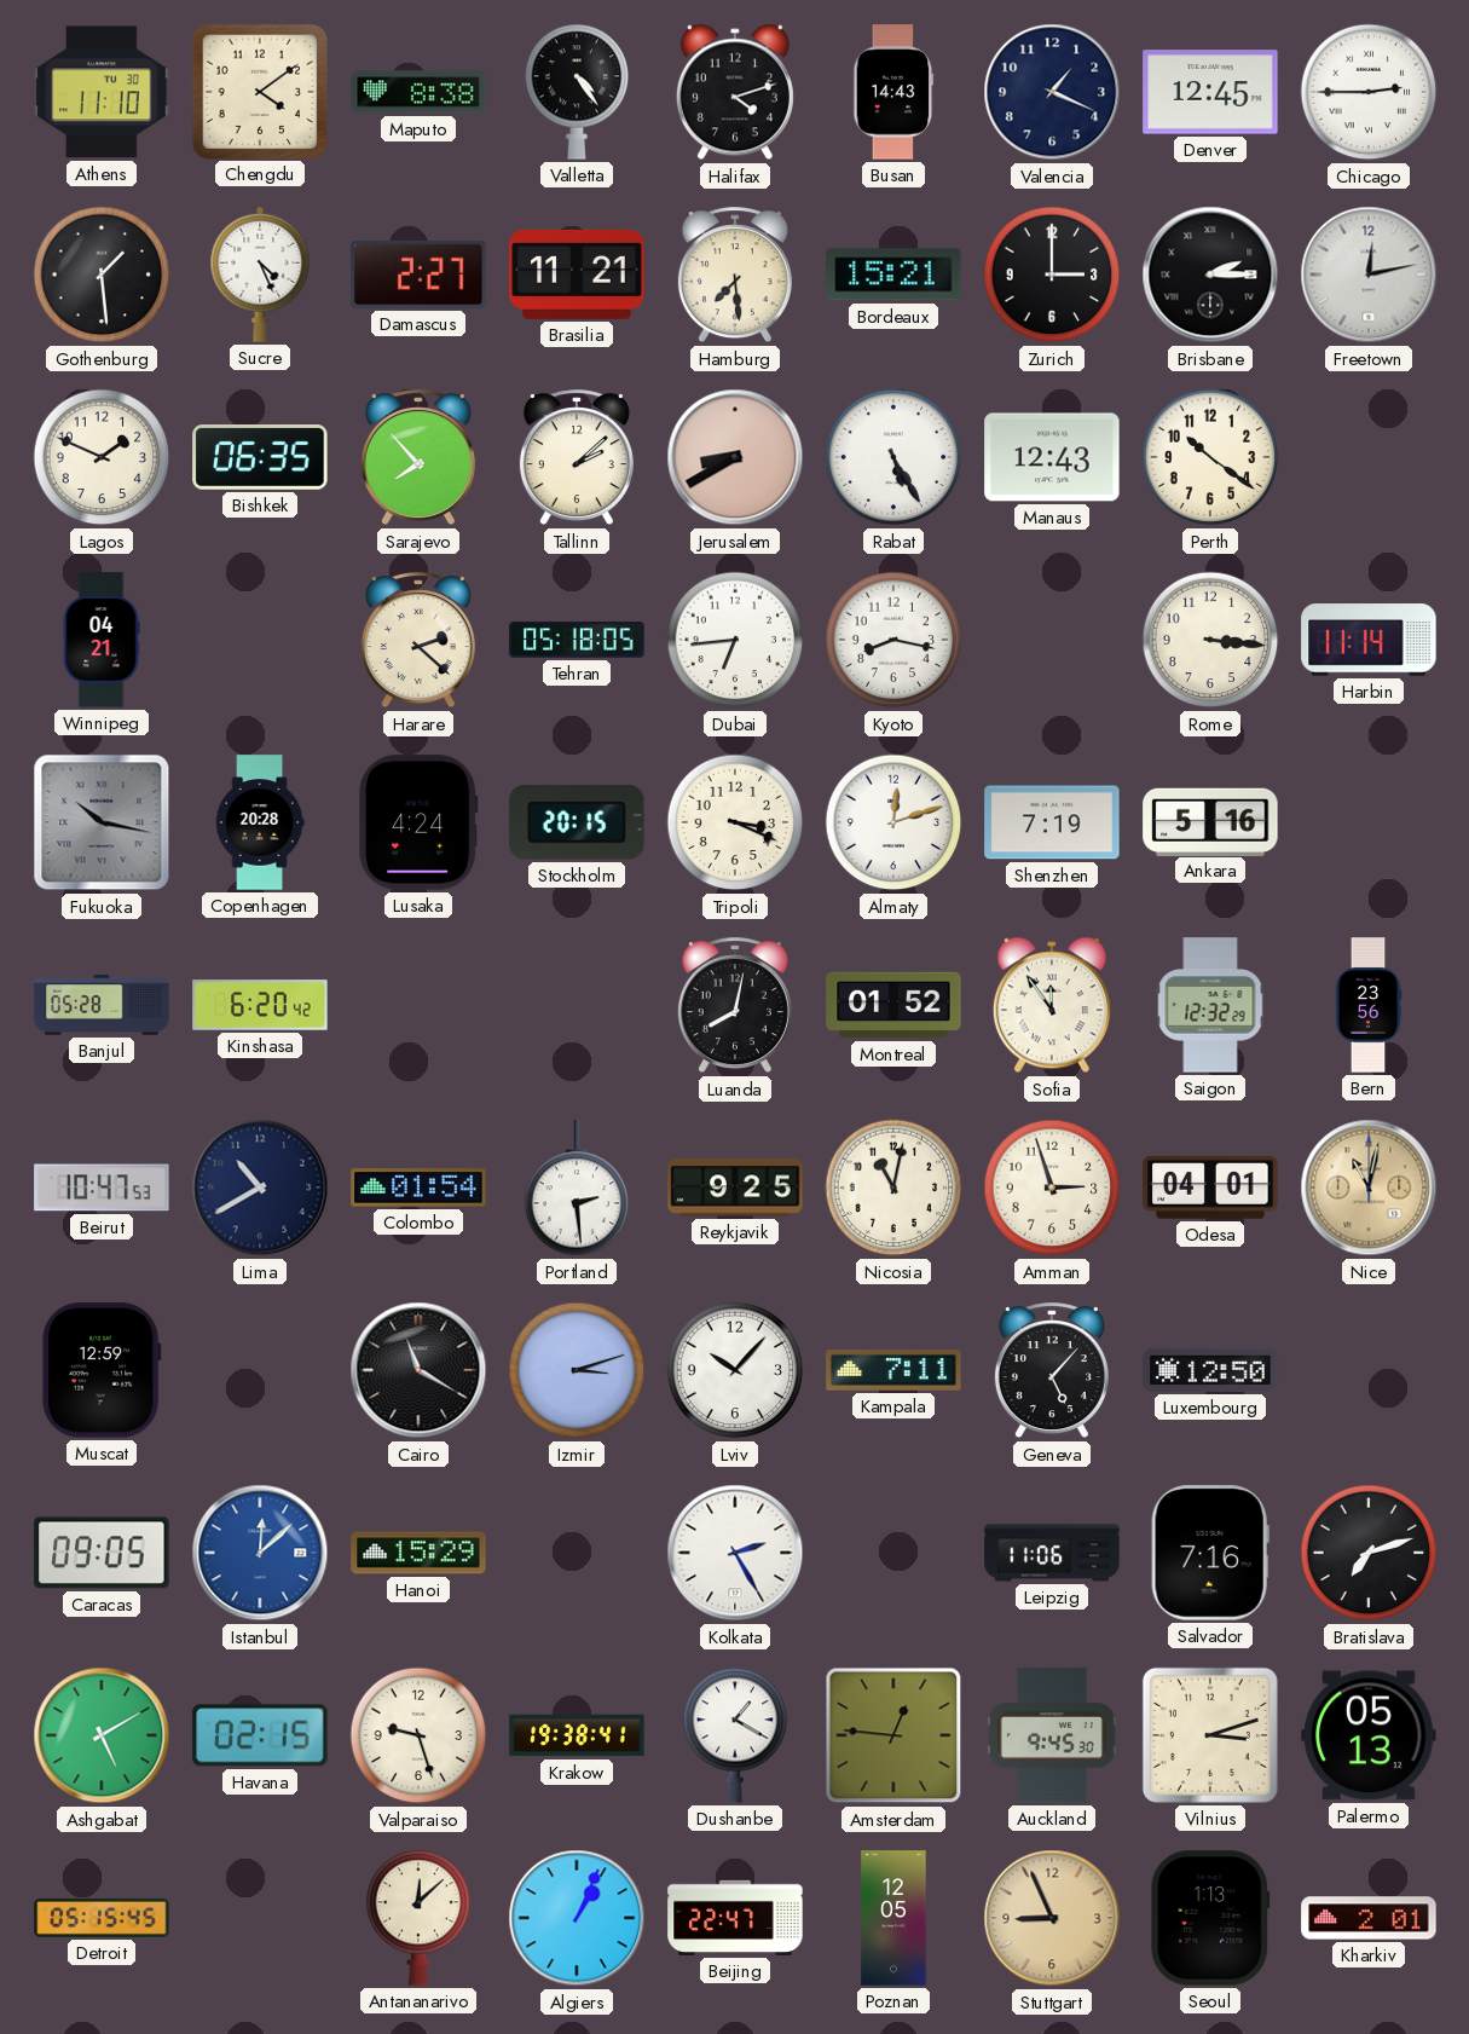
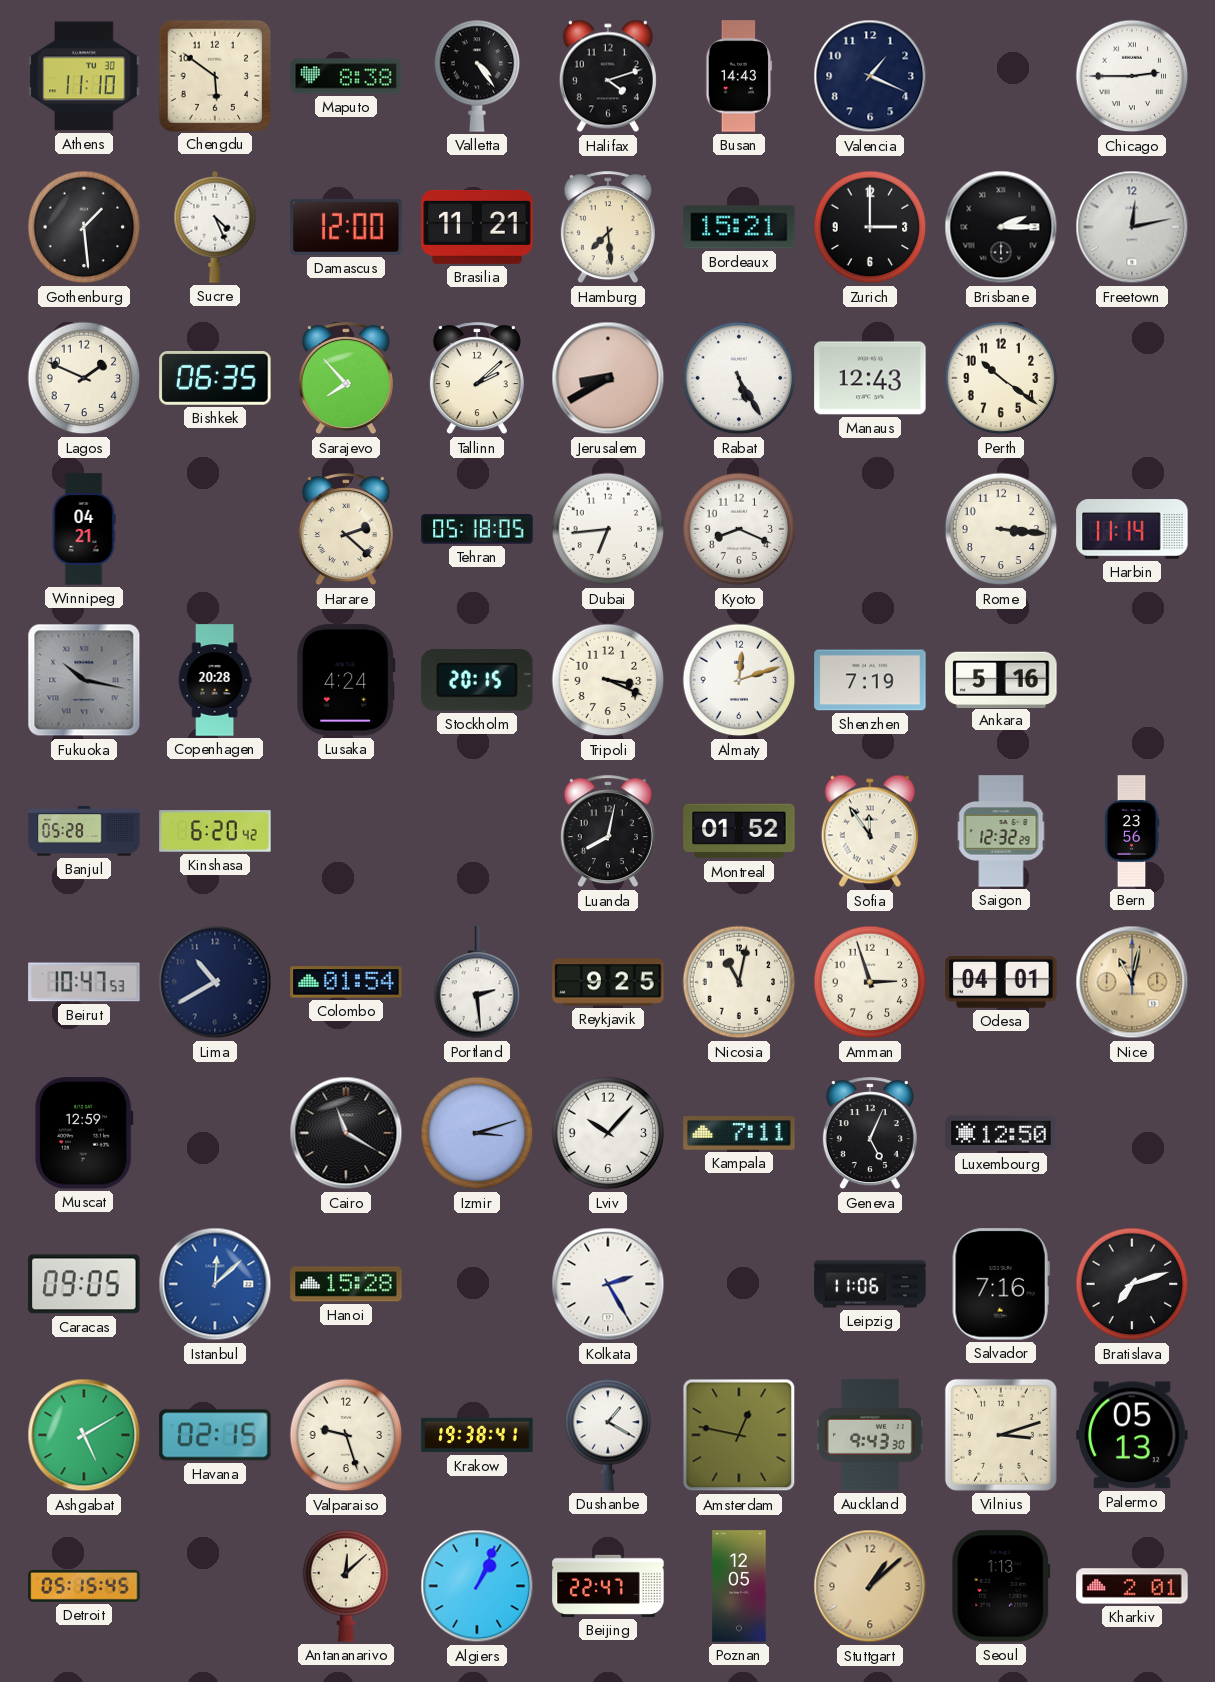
Chengdu: 4:09 -> 5:51 (214, 75)
Denver: 12:45 -> none (1210, 92)
Damascus: 2:27 -> 12:00 (346, 227)
Kyoto: 8:17 -> 8:19 (739, 529)
Geneva: 5:07 -> 5:04 (870, 1134)
Hanoi: 15:29 -> 15:28 (346, 1284)
Amsterdam: 12:46 -> 12:47 (739, 1435)
Auckland: 9:45 -> 9:43 (870, 1435)
Stuttgart: 8:56 -> 1:08 (870, 1586)
